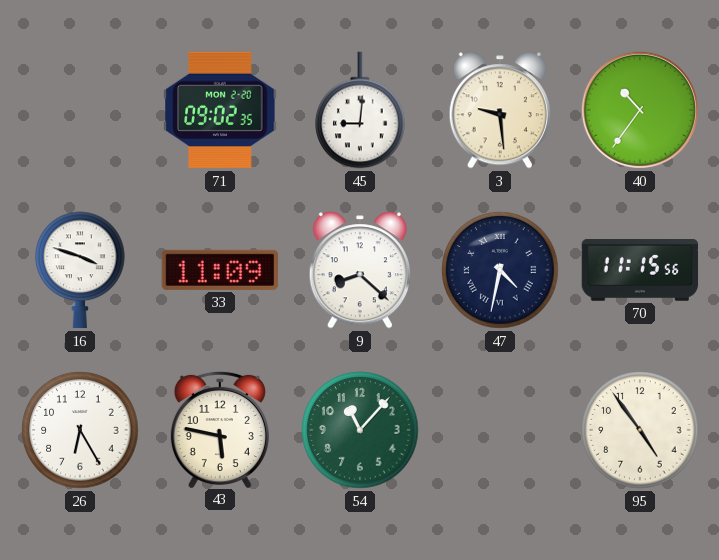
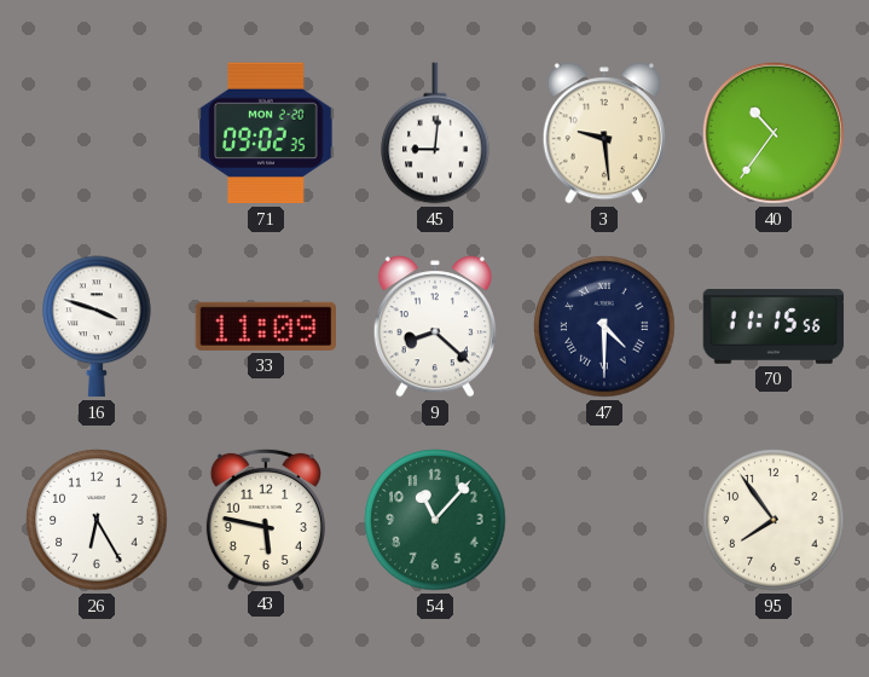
47: 4:32 -> 4:30 (604, 326)
95: 4:54 -> 7:54 (774, 520)
